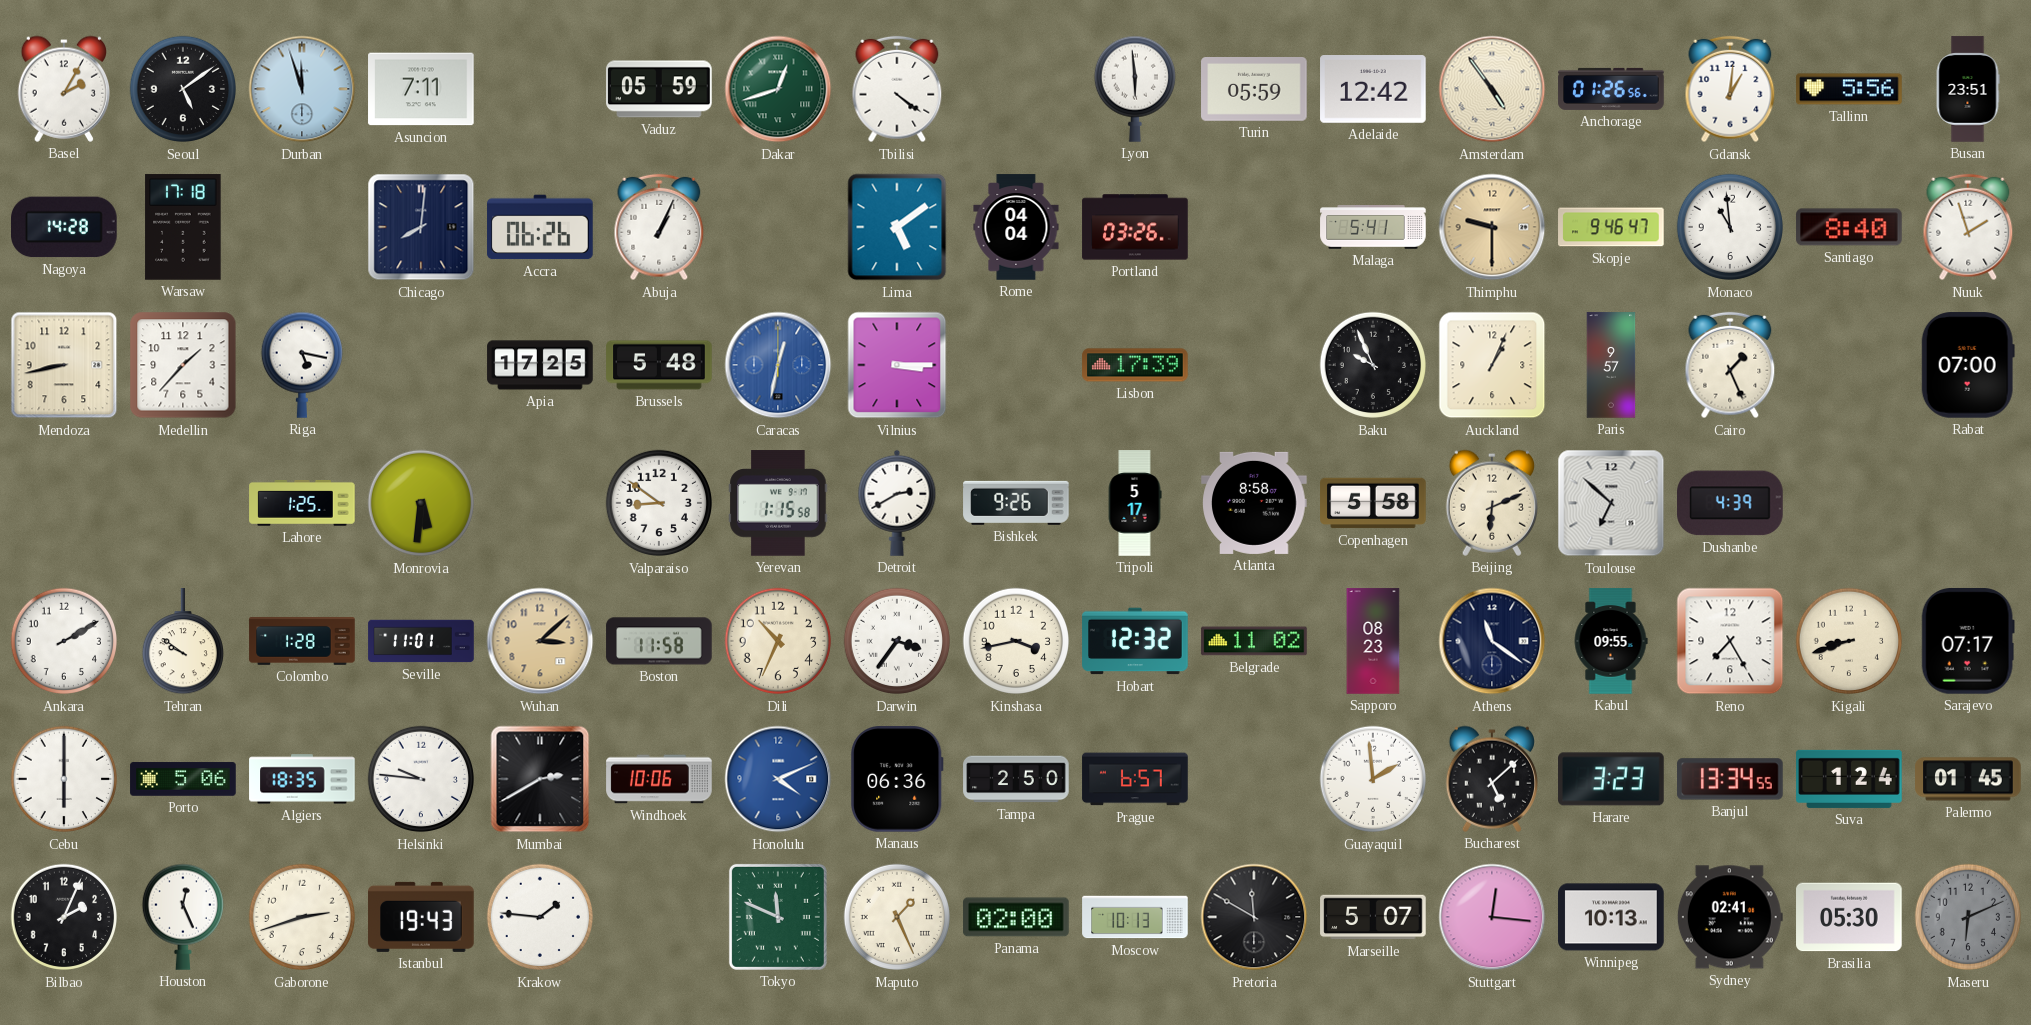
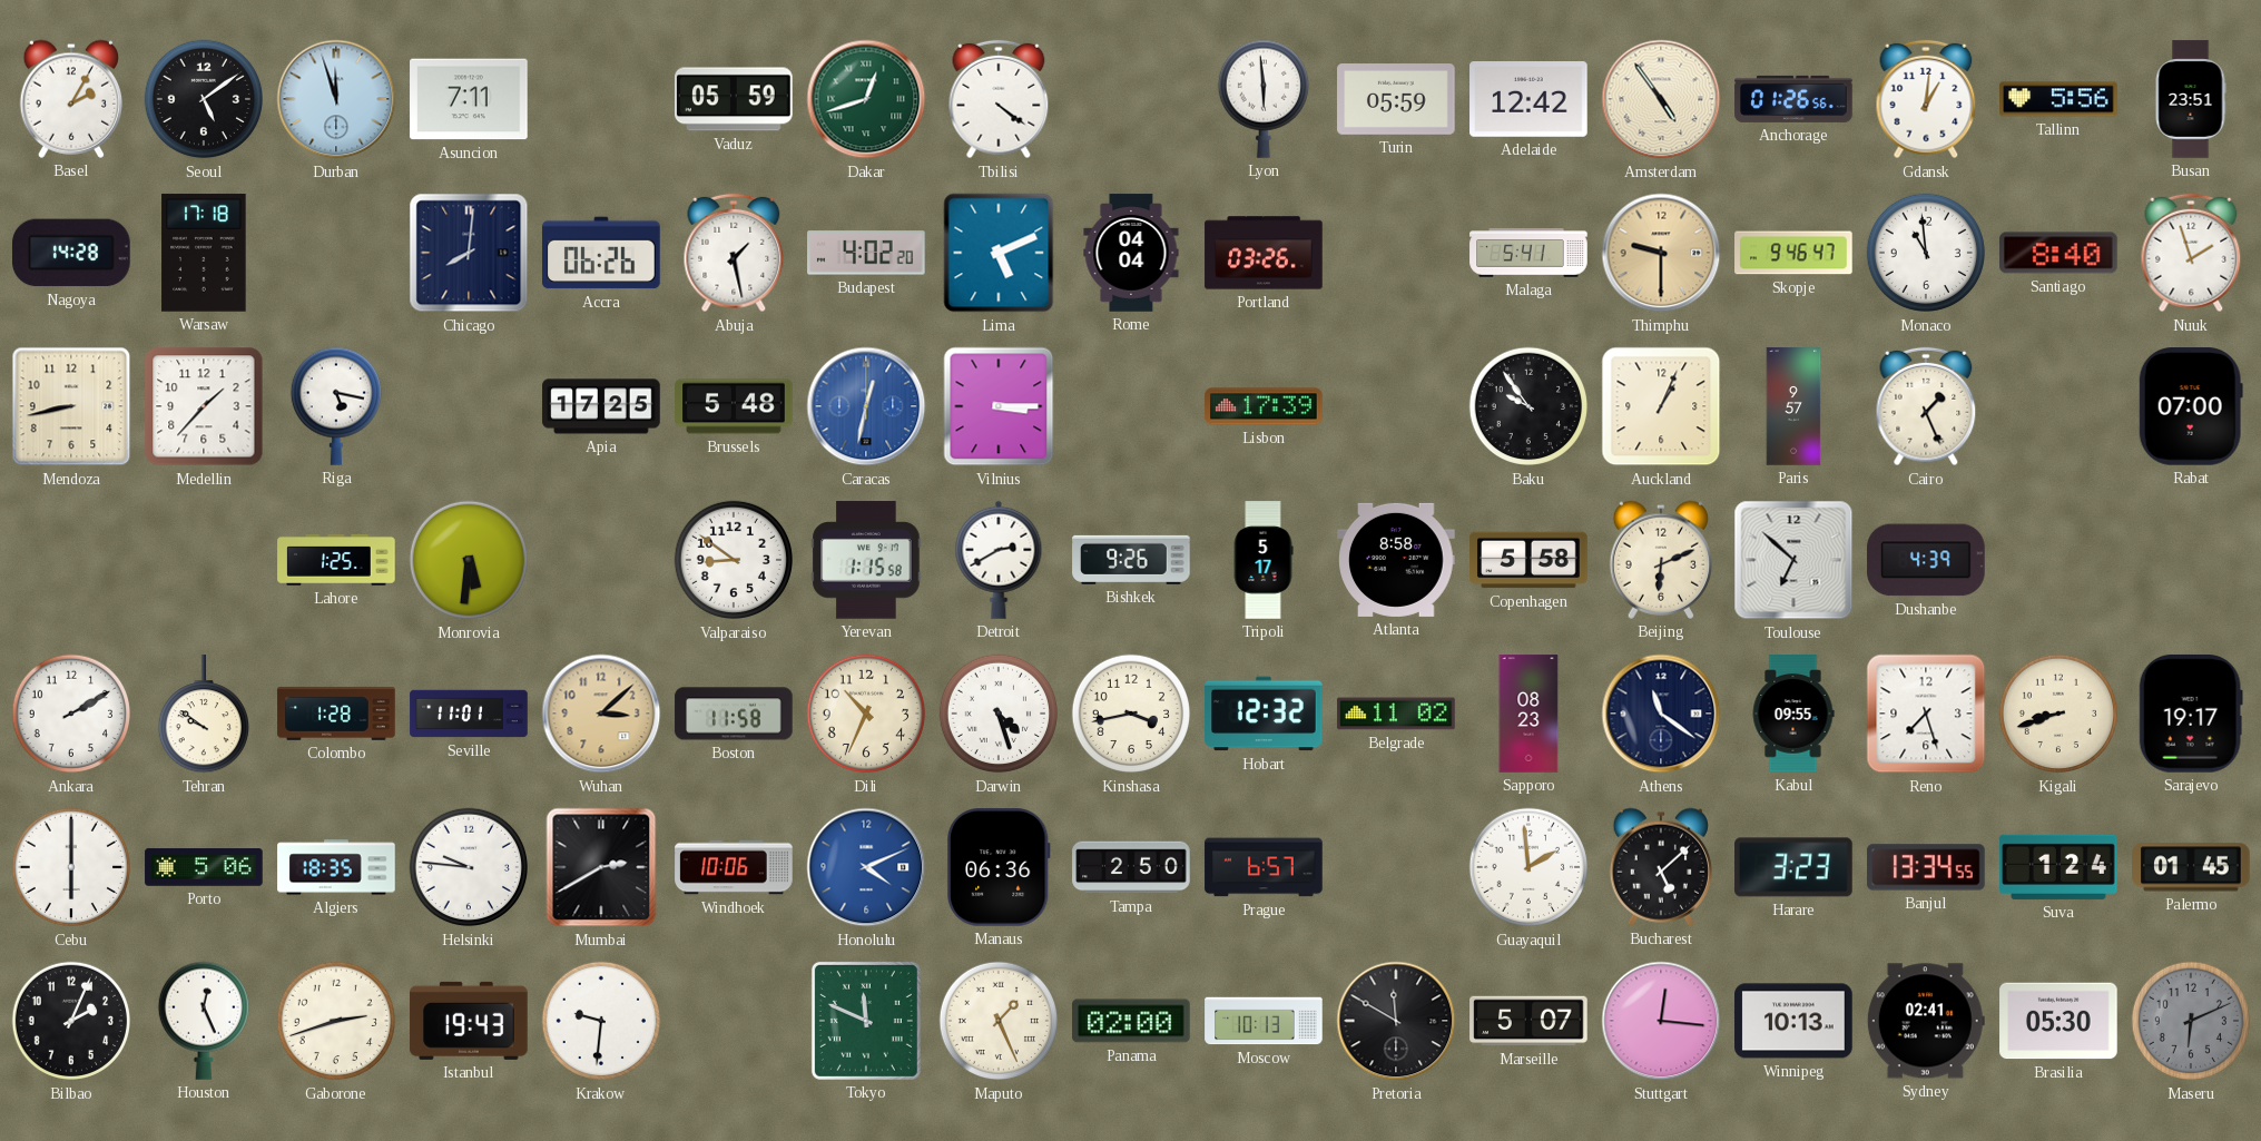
Abuja: 1:04 -> 1:28 (734, 253)
Budapest: none -> 4:02 (866, 253)
Lima: 5:09 -> 5:11 (999, 253)
Baku: 9:56 -> 9:54 (1528, 406)
Darwin: 3:36 -> 4:27 (999, 714)
Reno: 7:25 -> 7:27 (1926, 714)
Sarajevo: 07:17 -> 19:17 (2191, 715)
Krakow: 1:46 -> 9:31 (601, 1021)
